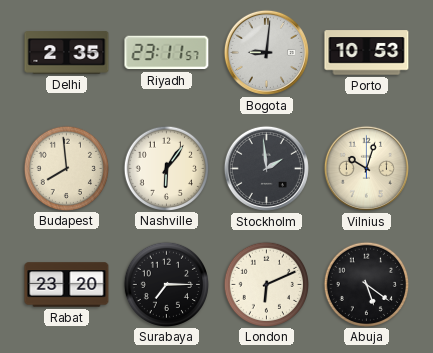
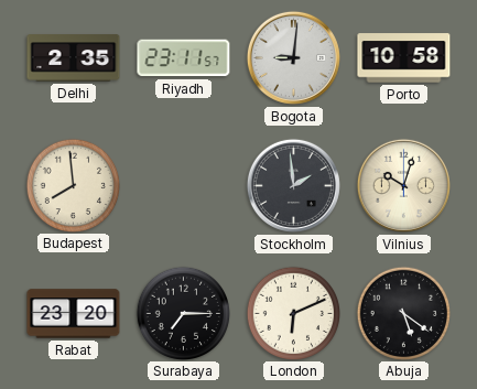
Porto: 10:53 -> 10:58 (404, 58)
Nashville: 6:06 -> none (166, 168)
